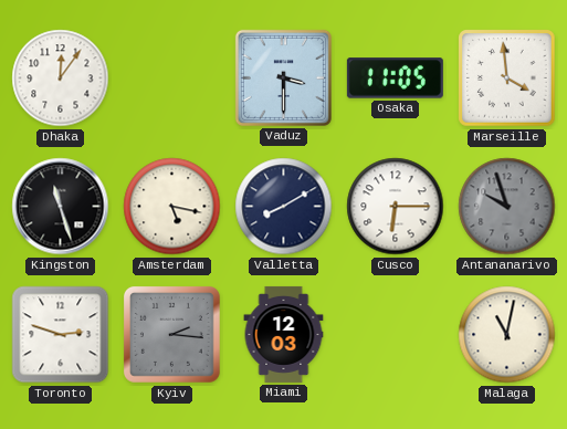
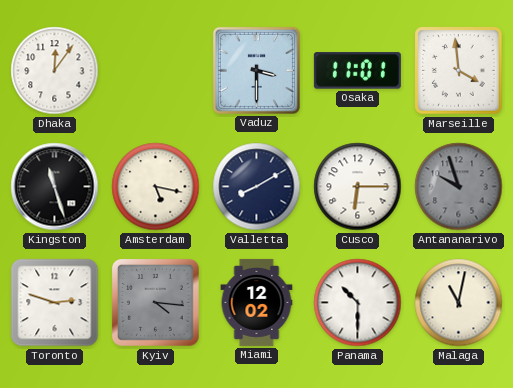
Osaka: 11:05 -> 11:01 (357, 71)
Kyiv: 2:16 -> 4:16 (155, 302)
Miami: 12:03 -> 12:02 (257, 302)
Panama: none -> 10:30 (358, 303)
